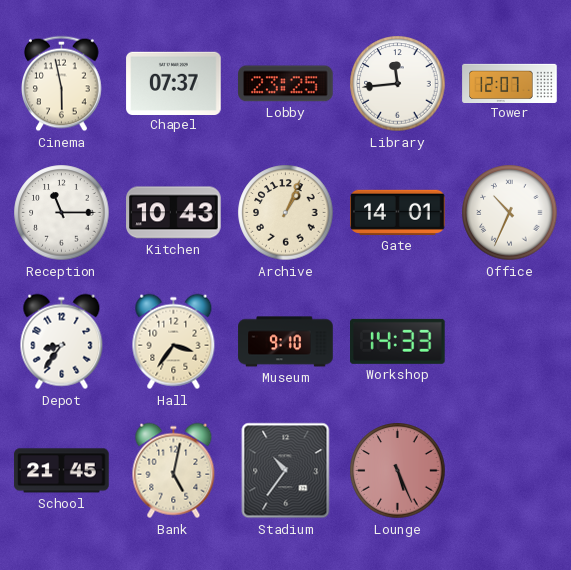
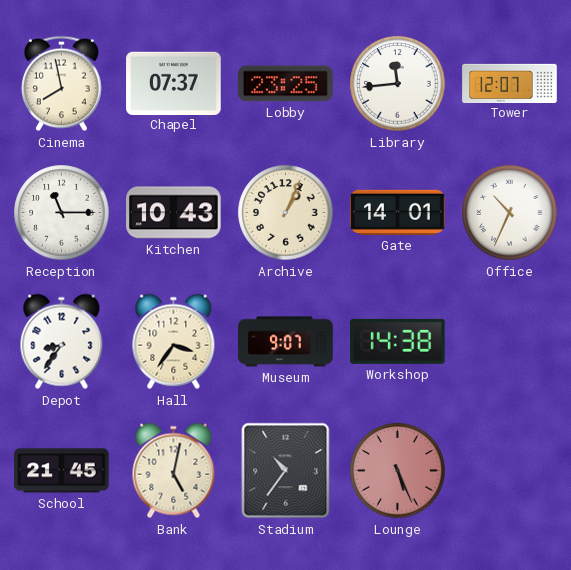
Cinema: 5:58 -> 7:58 (62, 84)
Museum: 9:10 -> 9:07 (286, 342)
Workshop: 14:33 -> 14:38 (398, 341)
